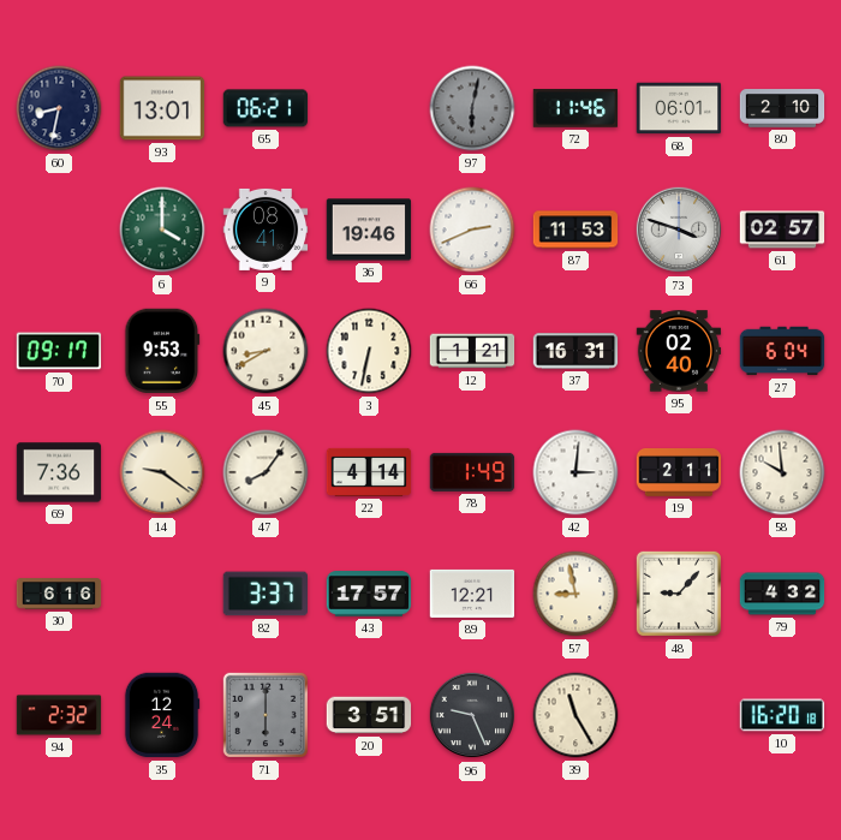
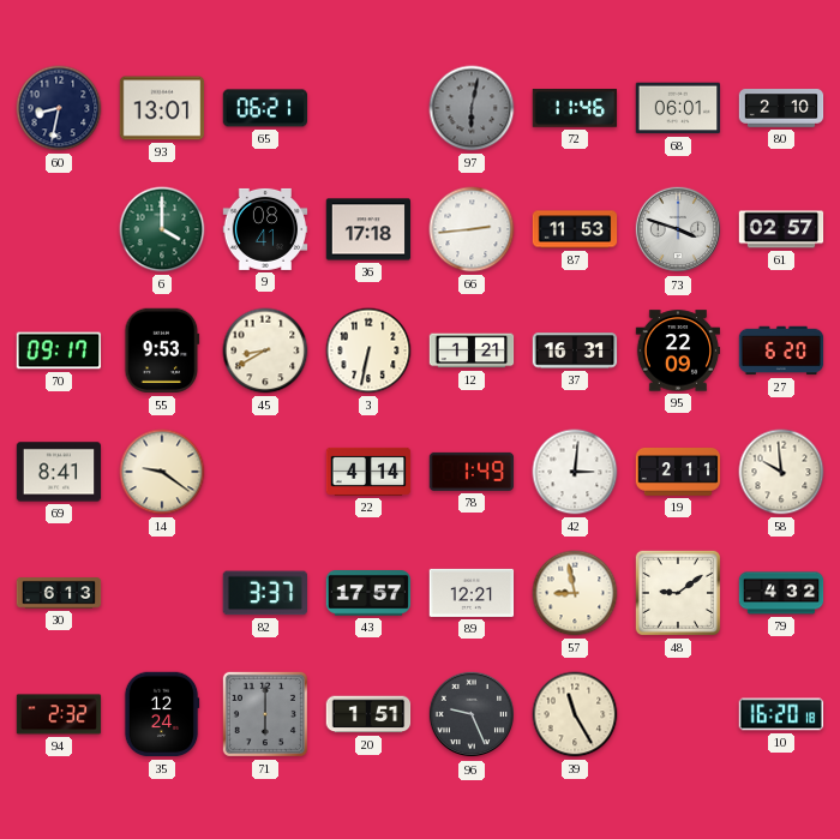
36: 19:46 -> 17:18 (368, 229)
66: 2:41 -> 2:44 (472, 229)
95: 02:40 -> 22:09 (678, 350)
27: 6:04 -> 6:20 (781, 350)
69: 7:36 -> 8:41 (59, 472)
47: 8:06 -> none (266, 472)
30: 6:16 -> 6:13 (59, 593)
48: 9:07 -> 9:09 (678, 593)
20: 3:51 -> 1:51 (368, 714)
